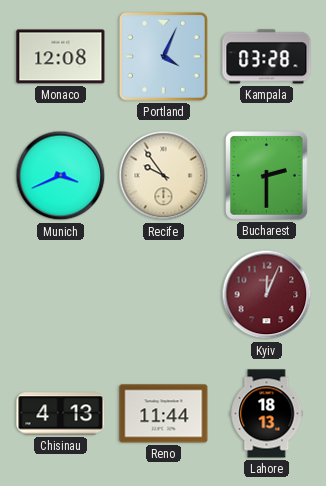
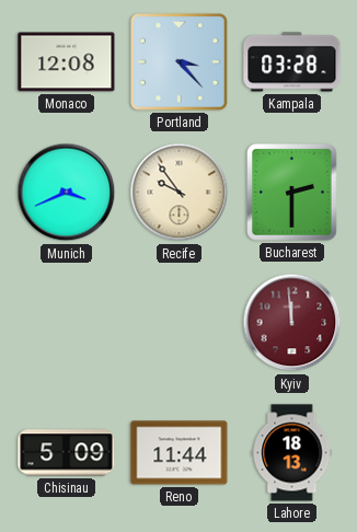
Portland: 4:04 -> 3:23 (180, 62)
Kyiv: 12:04 -> 11:59 (292, 323)
Chisinau: 4:13 -> 5:09 (67, 453)
